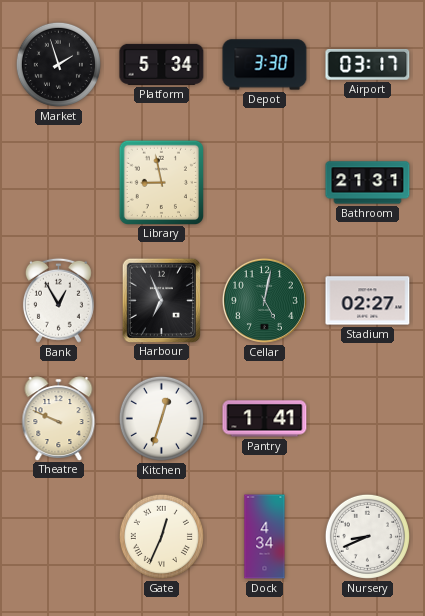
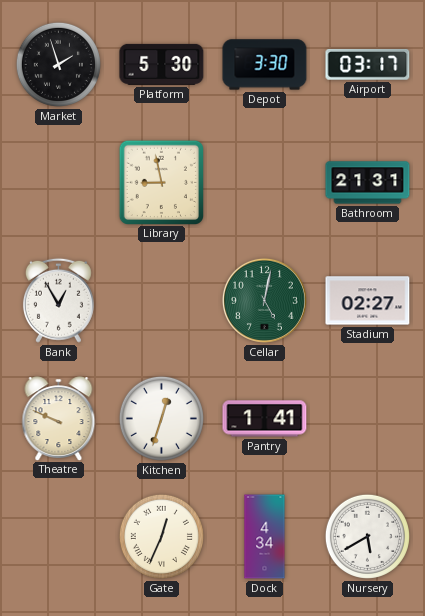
Platform: 5:34 -> 5:30 (162, 64)
Harbour: 6:56 -> none (161, 300)
Nursery: 8:41 -> 5:40 (367, 536)
